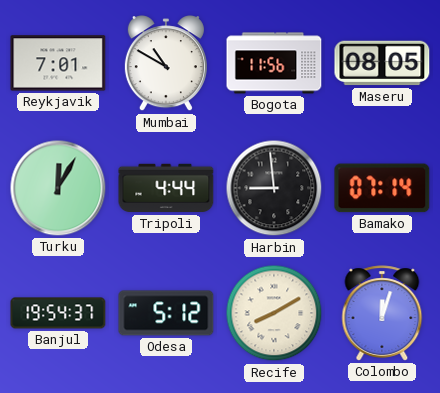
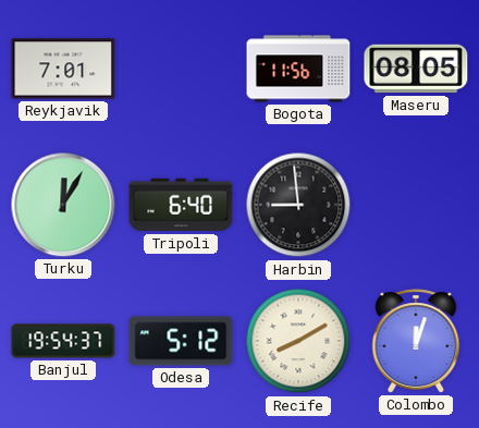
Mumbai: 10:50 -> none (166, 64)
Tripoli: 4:44 -> 6:40 (181, 205)
Bamako: 07:14 -> none (382, 188)
